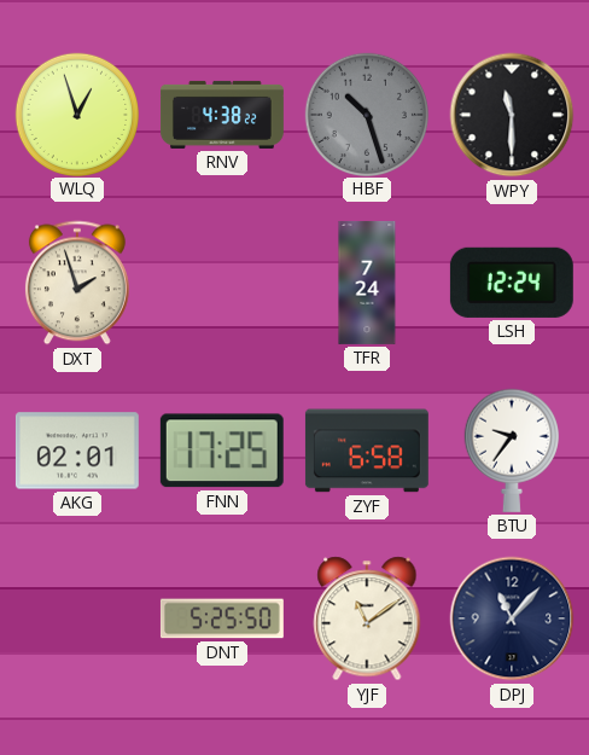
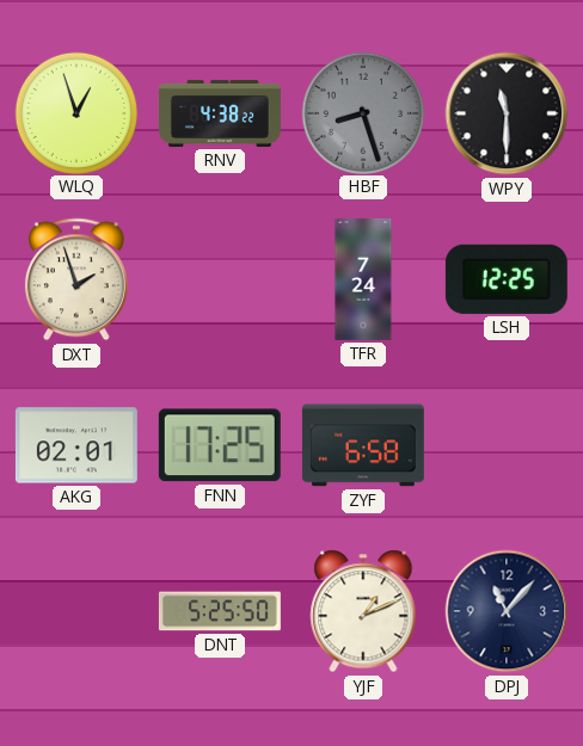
HBF: 10:27 -> 8:27 (362, 112)
LSH: 12:24 -> 12:25 (507, 279)
BTU: 9:36 -> none (512, 451)
YJF: 11:09 -> 1:11 (363, 611)
